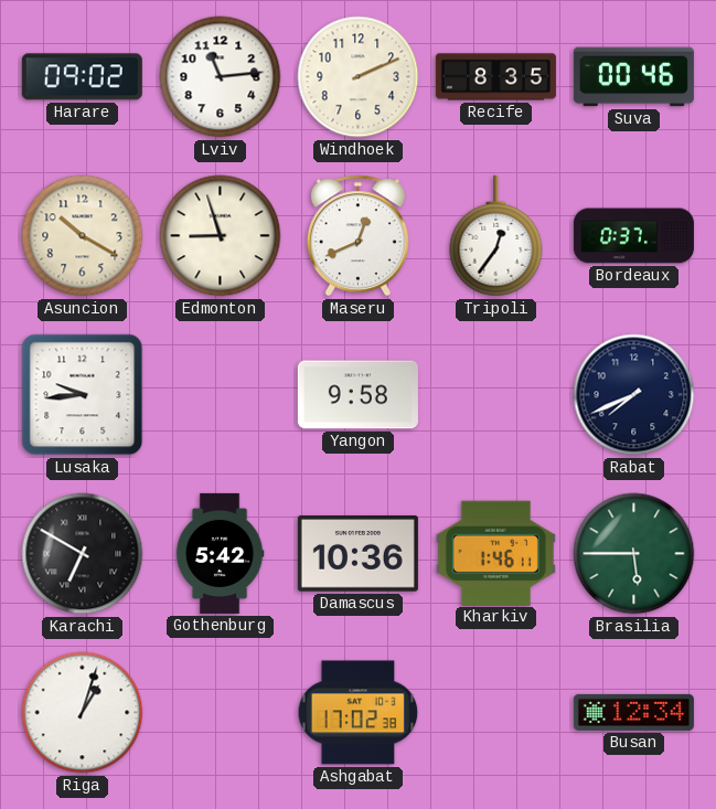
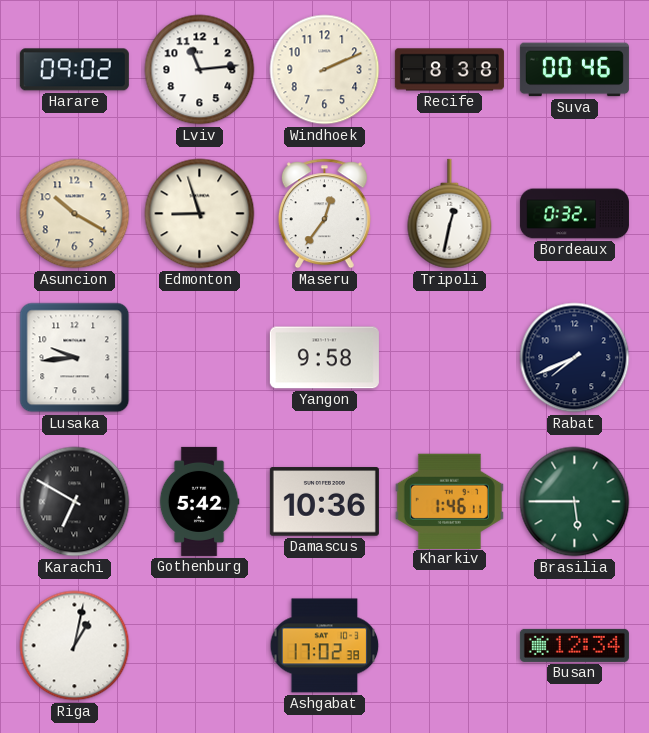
Recife: 8:35 -> 8:38 (449, 70)
Maseru: 12:41 -> 12:36 (324, 214)
Tripoli: 12:36 -> 12:32 (450, 214)
Bordeaux: 0:37 -> 0:32 (574, 214)
Riga: 1:03 -> 1:02 (75, 646)
